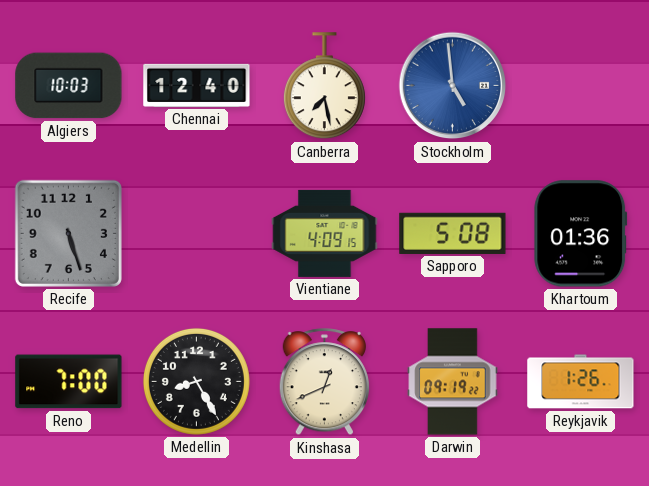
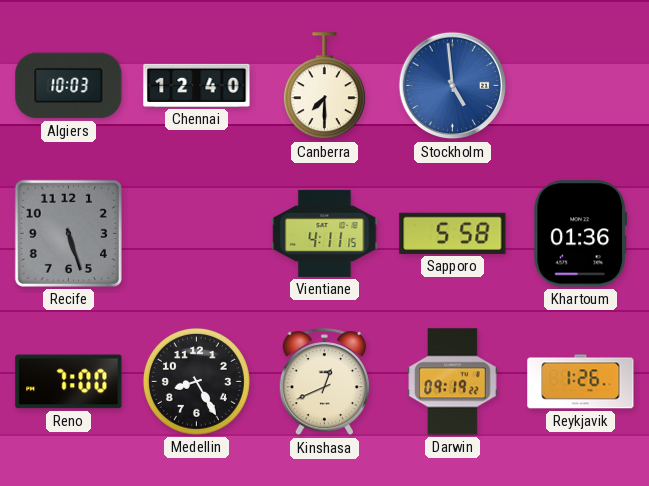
Canberra: 7:28 -> 7:30 (324, 86)
Vientiane: 4:09 -> 4:11 (325, 233)
Sapporo: 5:08 -> 5:58 (453, 233)
